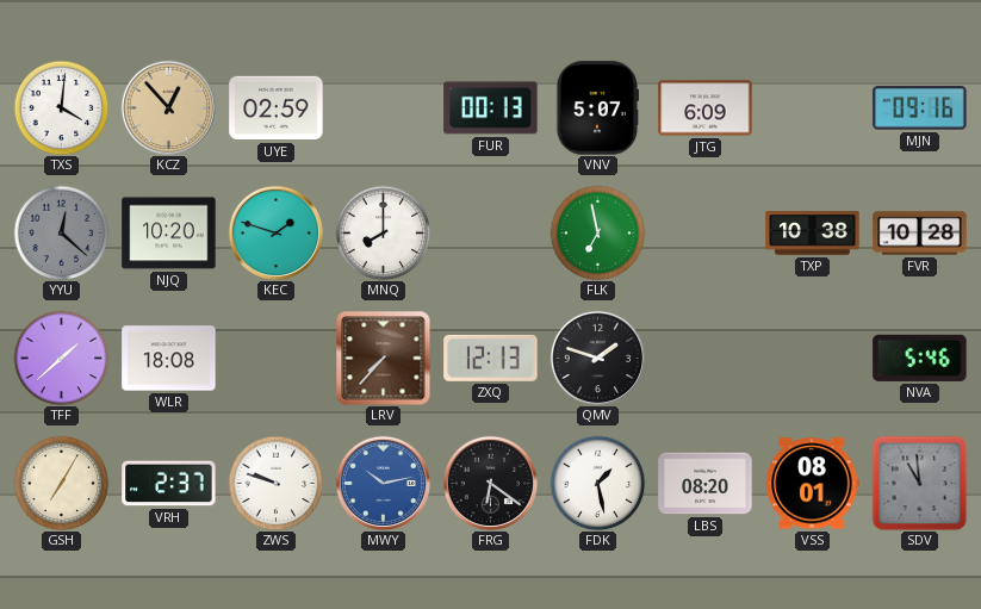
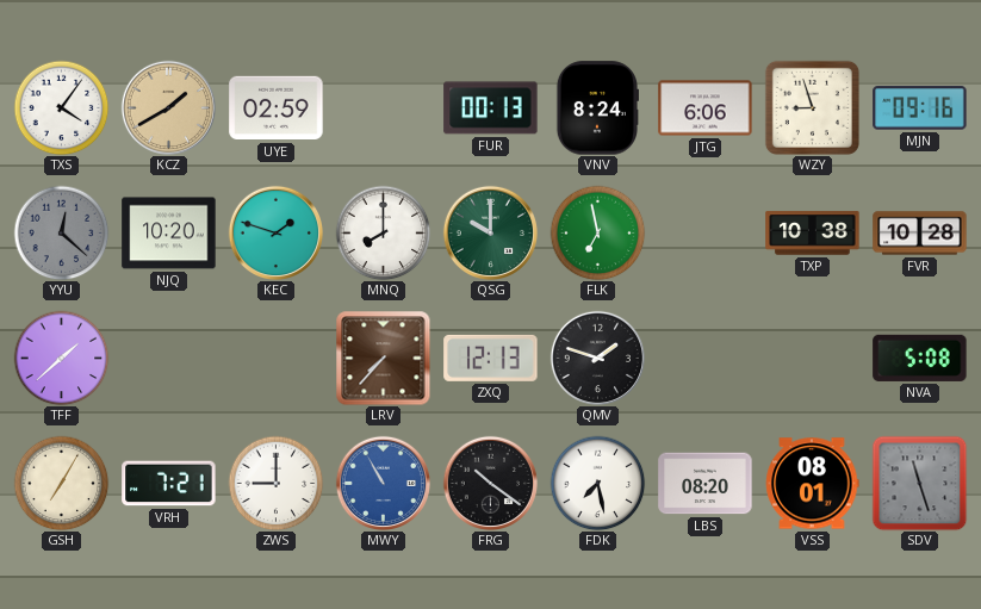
TXS: 4:01 -> 4:06 (61, 107)
KCZ: 12:53 -> 1:40 (168, 107)
VNV: 5:07 -> 8:24 (596, 108)
JTG: 6:09 -> 6:06 (706, 108)
WZY: none -> 8:57 (812, 107)
QSG: none -> 10:00 (490, 232)
WLR: 18:08 -> none (169, 359)
NVA: 5:46 -> 5:08 (920, 358)
VRH: 2:37 -> 7:21 (169, 484)
ZWS: 9:48 -> 9:00 (275, 483)
MWY: 10:13 -> 10:55 (383, 483)
FRG: 6:21 -> 10:21 (490, 483)
FDK: 1:28 -> 7:28 (597, 483)
SDV: 10:59 -> 11:27 (919, 483)
